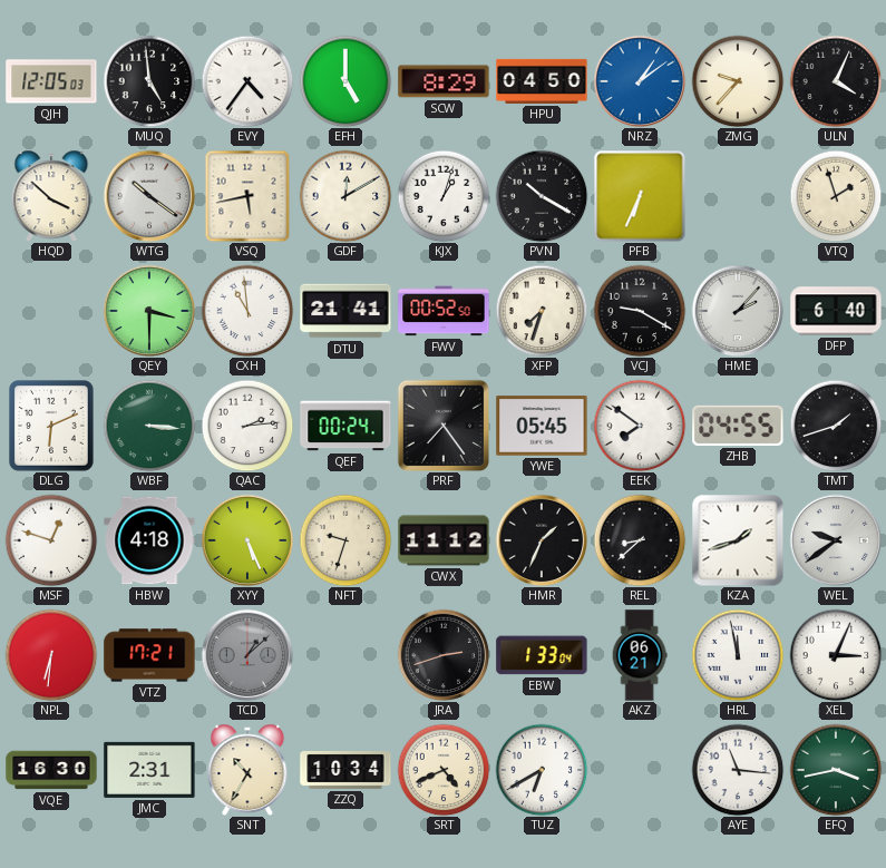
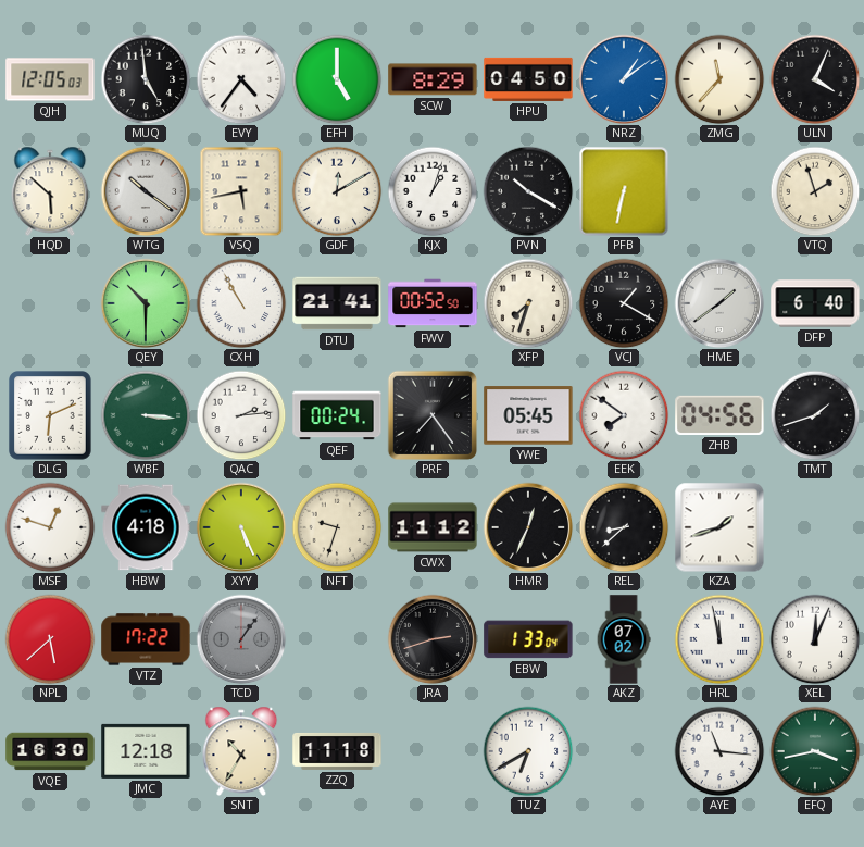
ZMG: 9:37 -> 11:37 (719, 79)
HQD: 3:52 -> 5:52 (50, 190)
PFB: 6:34 -> 6:32 (624, 191)
QEY: 3:30 -> 10:30 (146, 303)
CXH: 10:59 -> 10:55 (241, 303)
VCJ: 9:20 -> 1:20 (624, 303)
HME: 2:07 -> 1:39 (719, 303)
ZHB: 04:55 -> 04:56 (719, 415)
HMR: 1:34 -> 12:34 (528, 527)
WEL: 9:39 -> none (836, 540)
NPL: 6:31 -> 5:38 (50, 639)
VTZ: 17:21 -> 17:22 (146, 639)
TCD: 1:08 -> 1:06 (241, 639)
AKZ: 06:21 -> 07:02 (624, 639)
XEL: 3:04 -> 12:04 (815, 639)
JMC: 2:31 -> 12:18 (146, 751)
ZZQ: 10:34 -> 11:18 (337, 751)
SRT: 4:41 -> none (444, 770)
